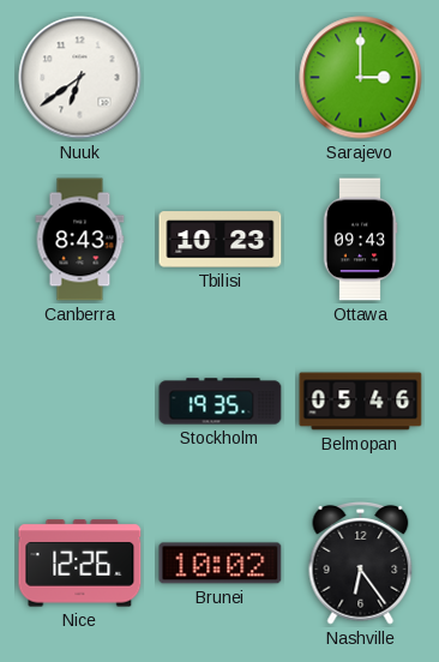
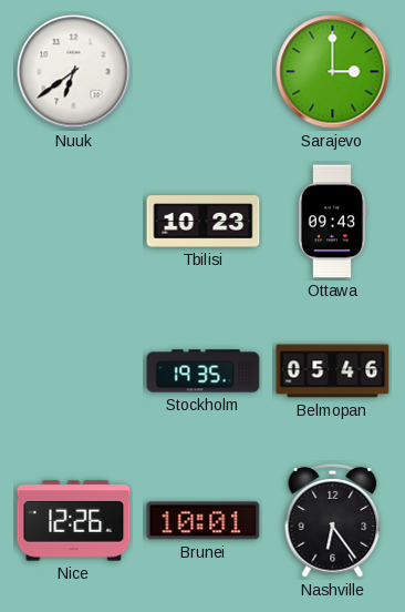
Canberra: 8:43 -> none (80, 240)
Brunei: 10:02 -> 10:01 (204, 521)
